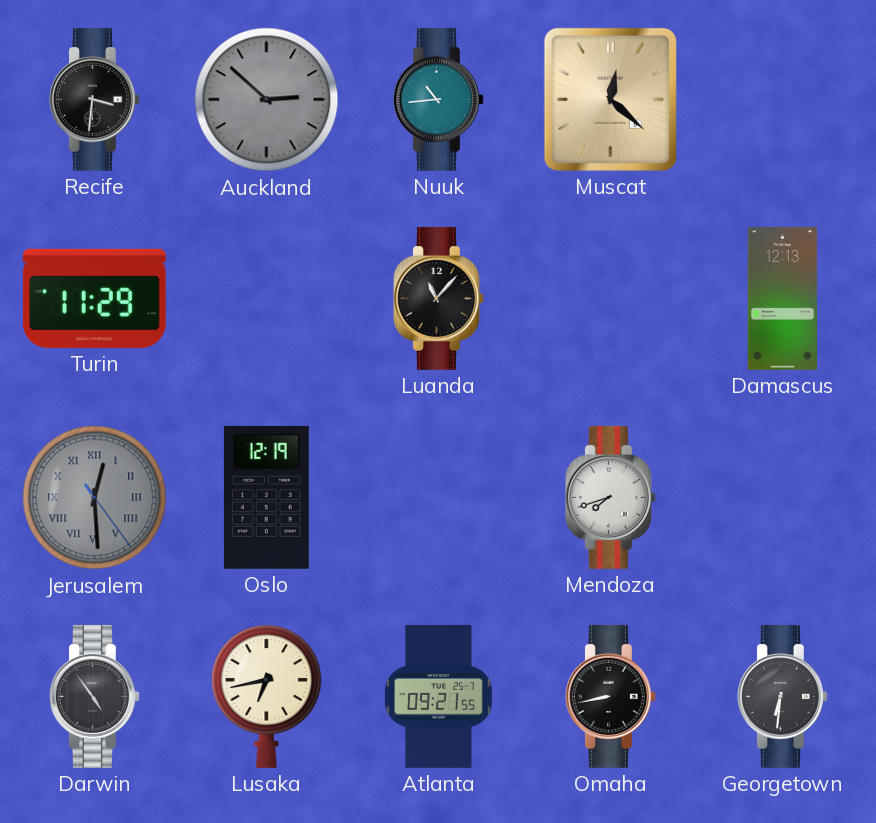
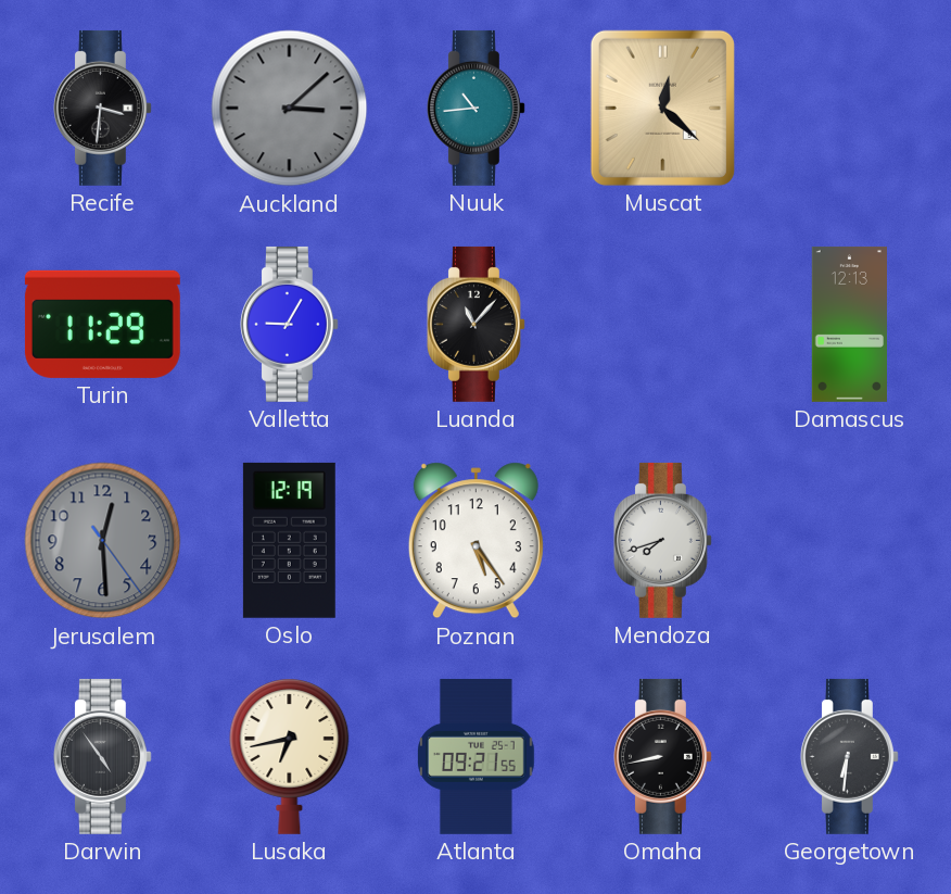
Auckland: 2:52 -> 3:08 (290, 109)
Valletta: none -> 9:05 (289, 324)
Jerusalem numerals: Roman -> Arabic (103, 541)
Poznan: none -> 5:24 (475, 541)
